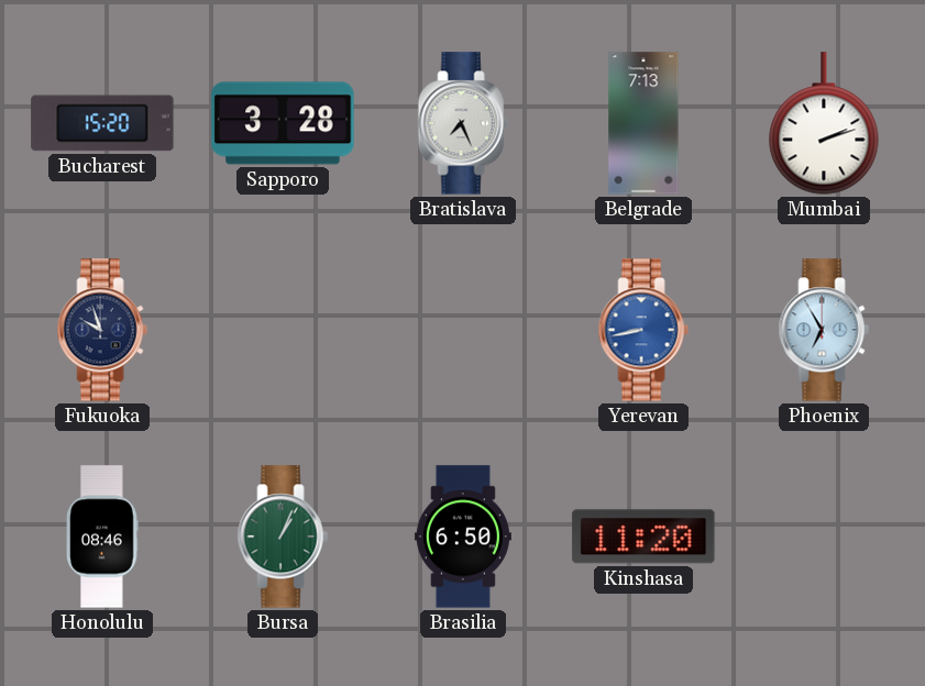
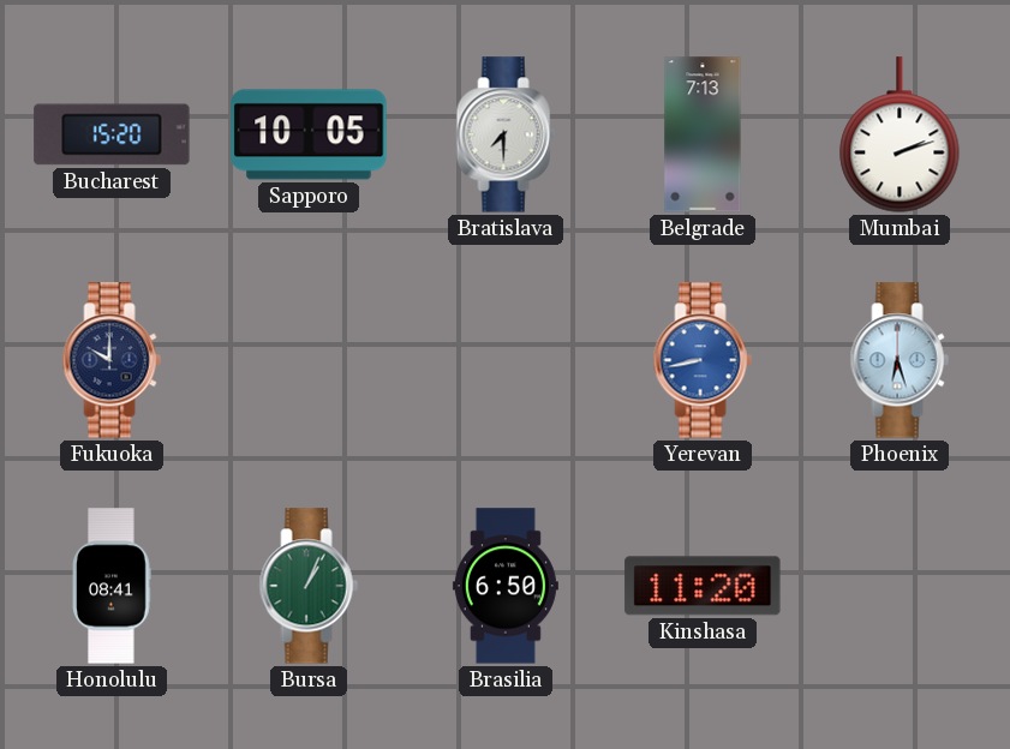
Sapporo: 3:28 -> 10:05 (309, 134)
Bratislava: 7:26 -> 7:30 (506, 134)
Fukuoka: 9:57 -> 10:00 (112, 360)
Phoenix: 6:55 -> 6:27 (900, 360)
Honolulu: 08:46 -> 08:41 (112, 586)
